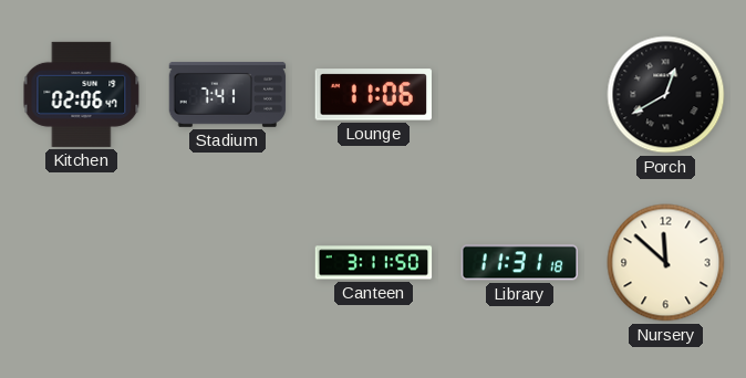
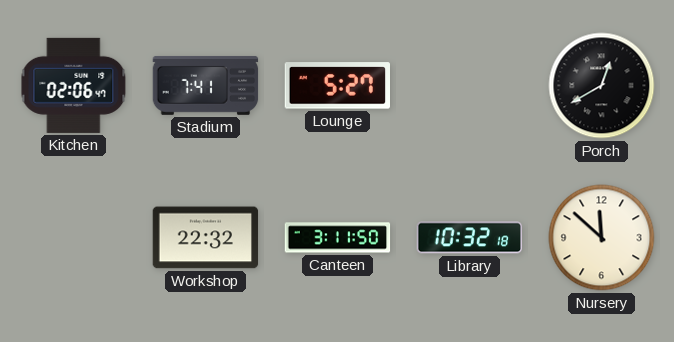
Lounge: 11:06 -> 5:27 (337, 86)
Workshop: none -> 22:32 (206, 238)
Library: 11:31 -> 10:32 (470, 238)
